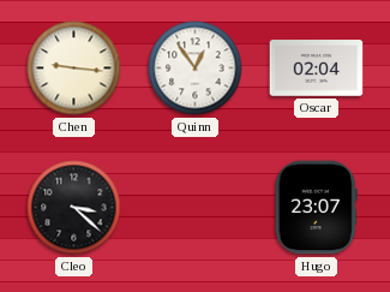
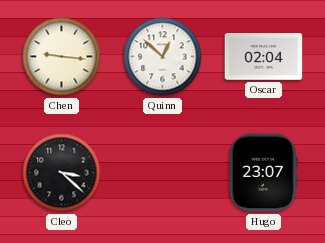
Quinn: 12:54 -> 12:52 (163, 57)
